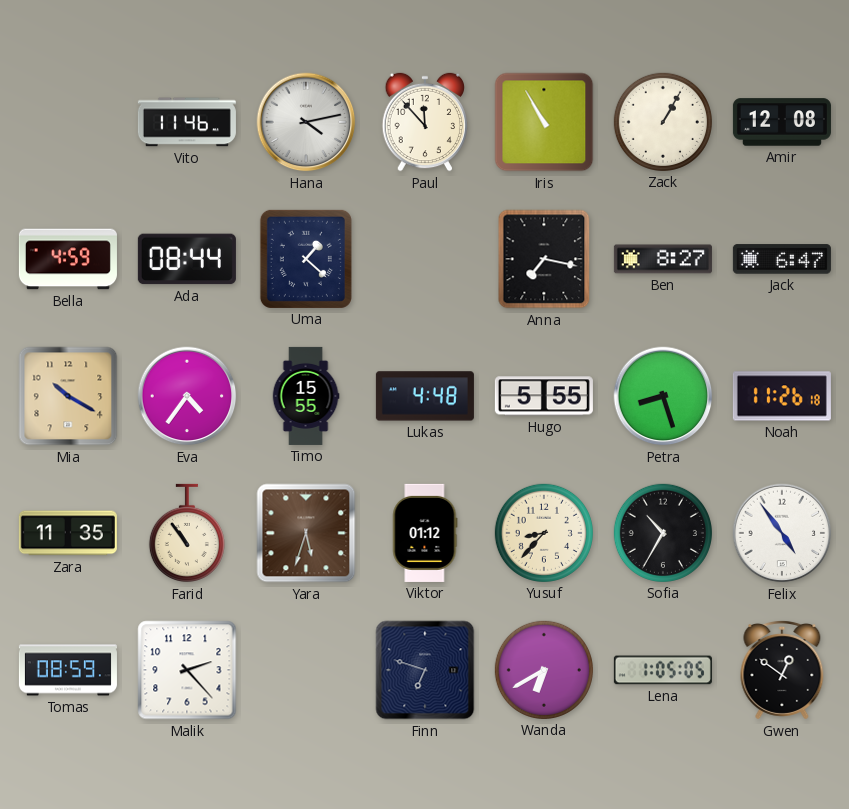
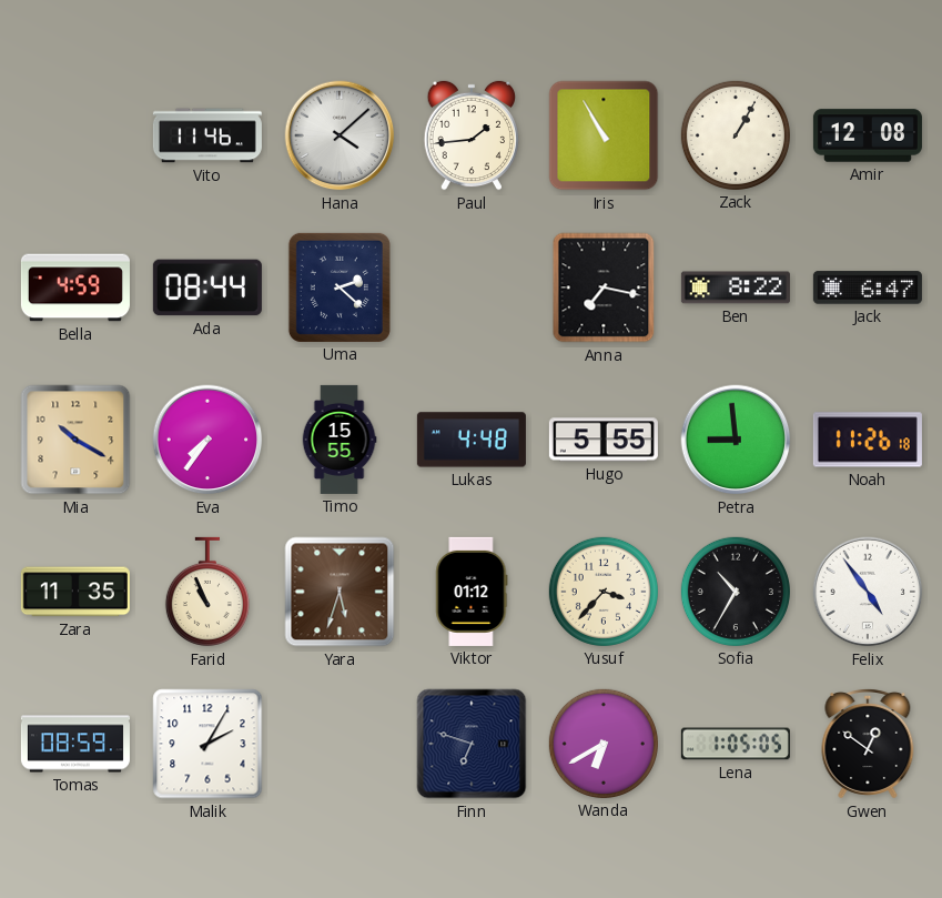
Hana: 4:13 -> 4:08 (340, 135)
Paul: 11:53 -> 1:44 (470, 135)
Uma: 1:22 -> 2:22 (340, 287)
Ben: 8:27 -> 8:22 (736, 287)
Eva: 4:36 -> 7:36 (207, 440)
Petra: 8:27 -> 8:59 (736, 440)
Farid: 10:54 -> 10:56 (207, 592)
Yusuf: 8:37 -> 3:37 (604, 592)
Malik: 2:23 -> 2:05 (207, 744)
